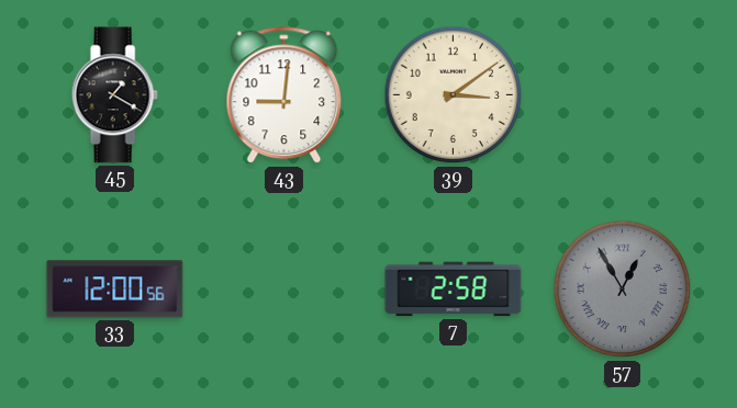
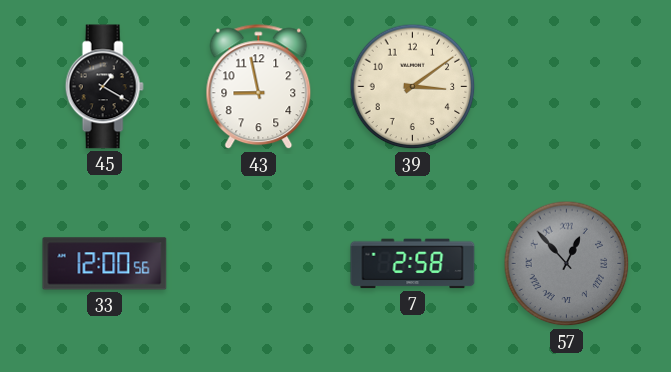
43: 9:01 -> 8:58 (259, 87)
57: 12:55 -> 12:53 (567, 264)
